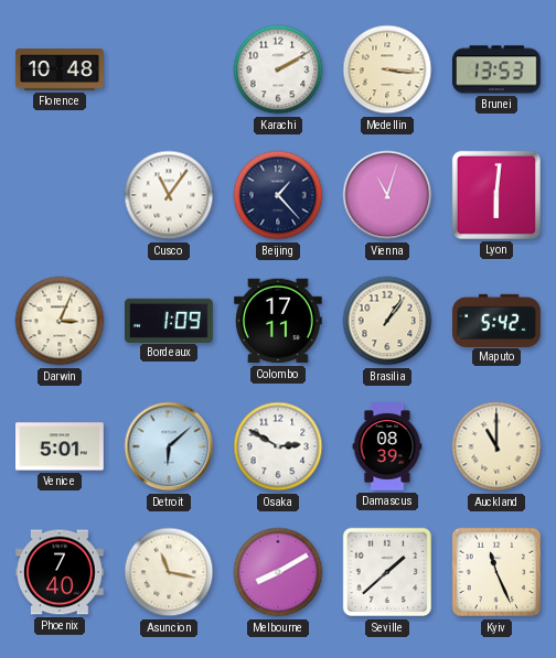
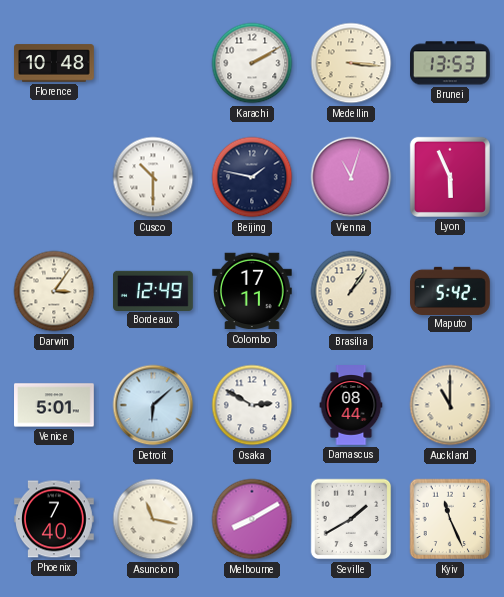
Cusco: 11:06 -> 10:30 (153, 177)
Beijing: 1:23 -> 1:47 (252, 177)
Lyon: 6:01 -> 5:56 (450, 177)
Darwin: 3:04 -> 3:06 (54, 291)
Bordeaux: 1:09 -> 12:49 (154, 290)
Damascus: 08:39 -> 08:44 (351, 406)
Seville: 1:38 -> 1:40 (351, 519)
